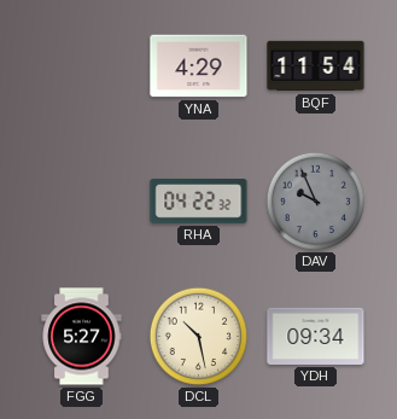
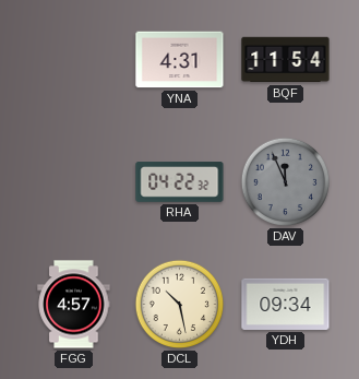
YNA: 4:29 -> 4:31 (180, 60)
DAV: 9:56 -> 11:56 (286, 182)
FGG: 5:27 -> 4:57 (74, 305)
